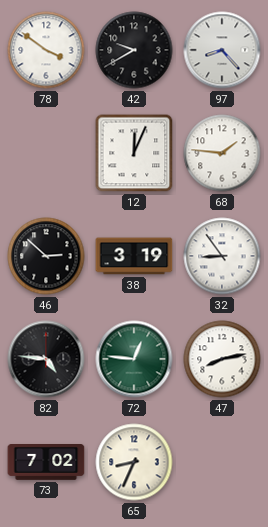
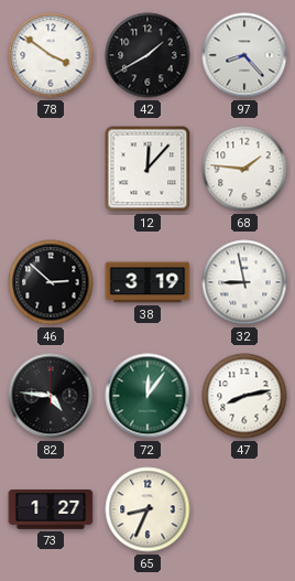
42: 9:40 -> 1:40 (147, 55)
12: 12:04 -> 12:07 (147, 169)
32: 8:54 -> 8:58 (244, 282)
72: 12:46 -> 12:06 (147, 396)
73: 7:02 -> 1:27 (51, 510)
